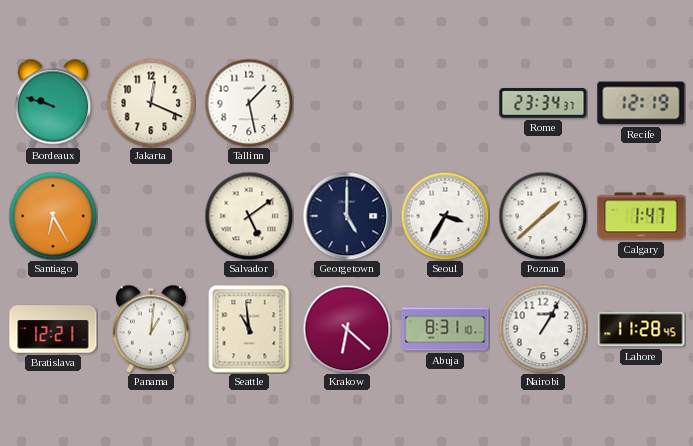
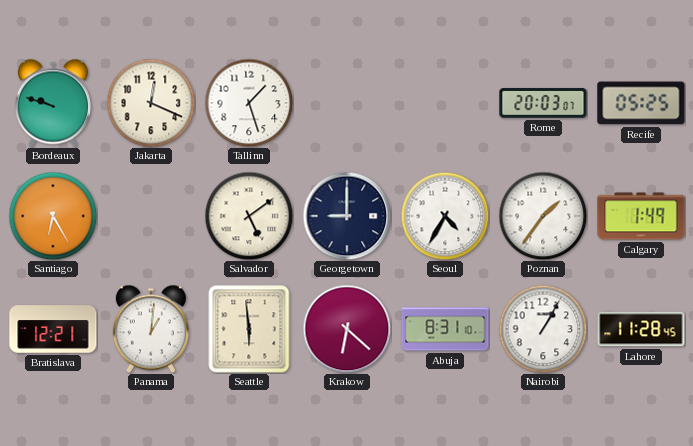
Tallinn: 1:28 -> 1:27 (249, 103)
Rome: 23:34 -> 20:03 (543, 103)
Recife: 12:19 -> 05:25 (641, 103)
Georgetown: 5:00 -> 9:00 (347, 216)
Seoul: 3:35 -> 4:35 (445, 216)
Poznan: 1:38 -> 1:36 (543, 216)
Calgary: 1:47 -> 1:49 (641, 216)
Seattle: 10:59 -> 5:59 (249, 329)
